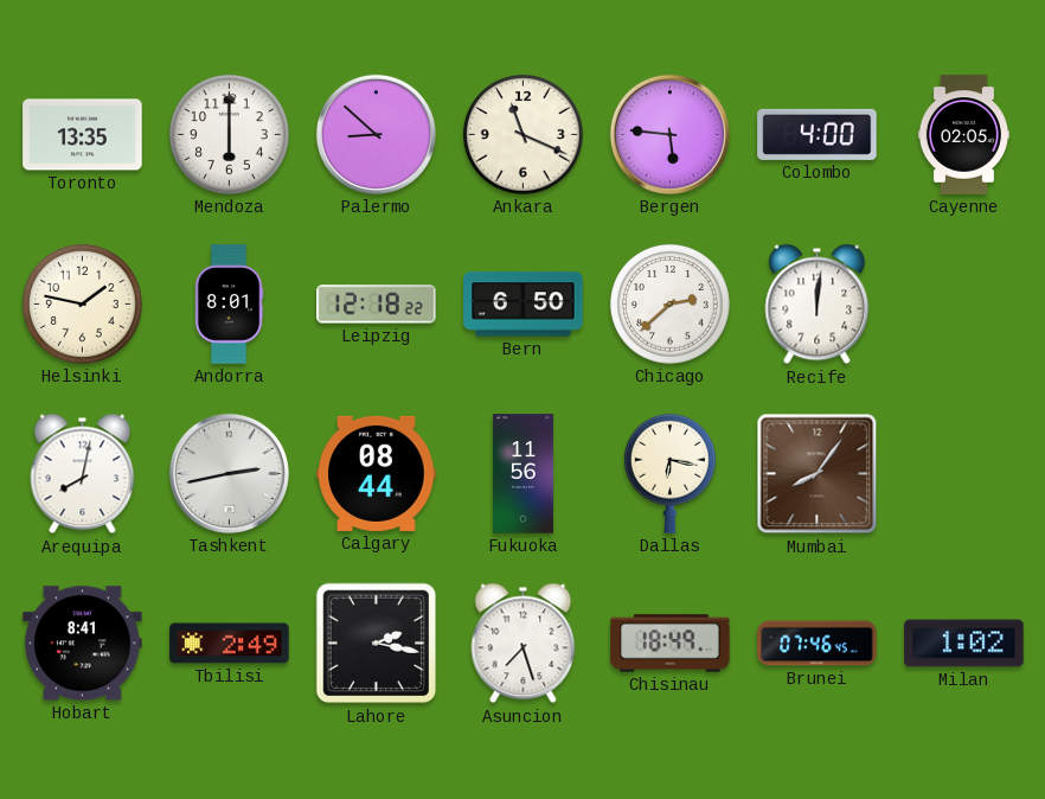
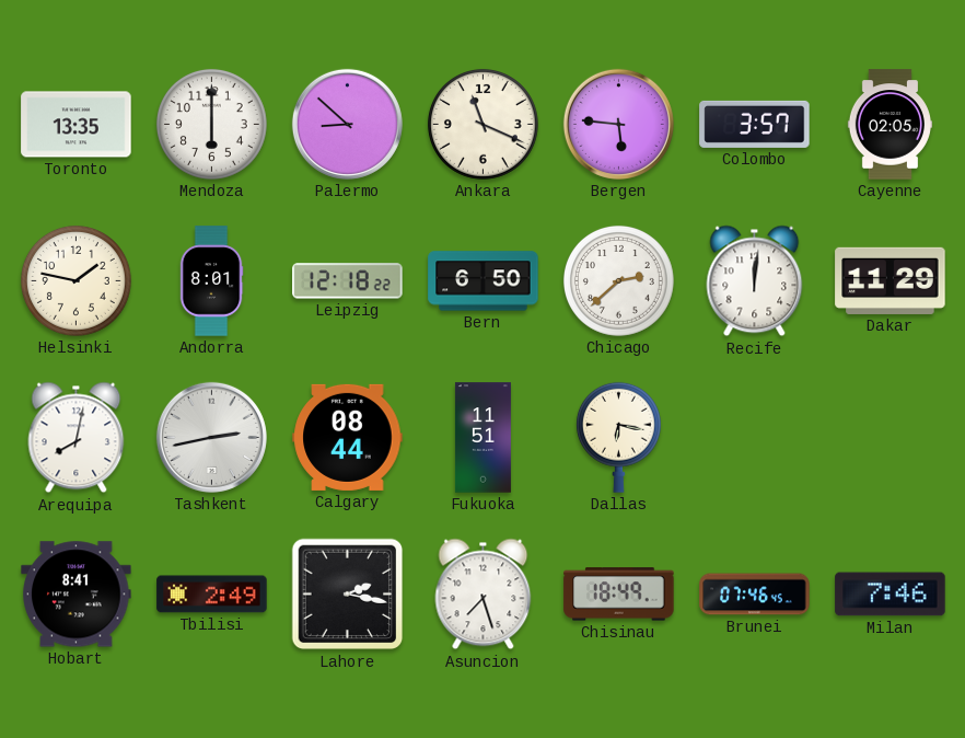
Colombo: 4:00 -> 3:57 (755, 124)
Dakar: none -> 11:29 (891, 280)
Fukuoka: 11:56 -> 11:51 (482, 438)
Mumbai: 8:06 -> none (818, 474)
Milan: 1:02 -> 7:46 (891, 595)
